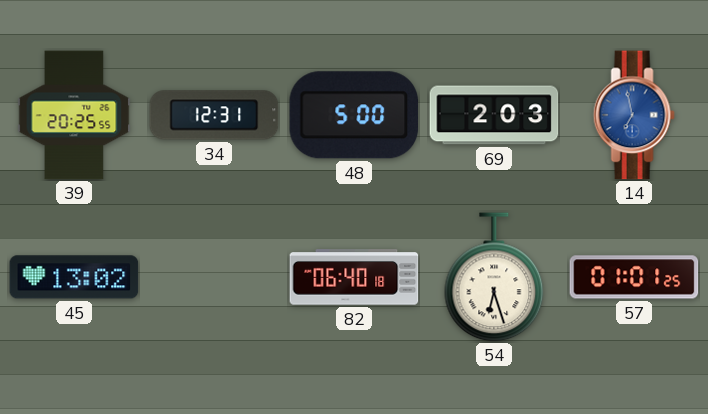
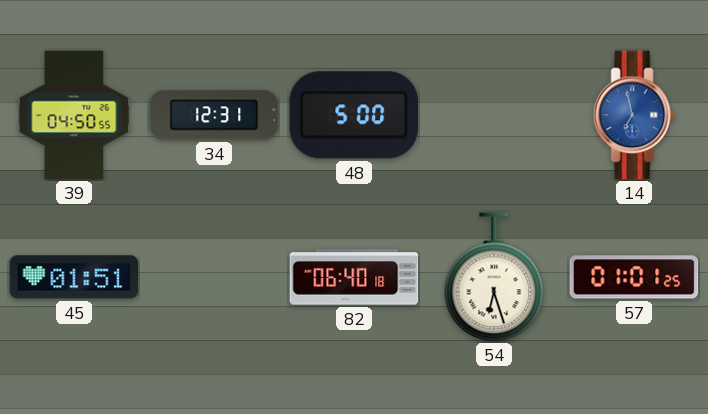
39: 20:25 -> 04:50 (74, 115)
69: 2:03 -> none (494, 115)
45: 13:02 -> 01:51 (74, 277)
